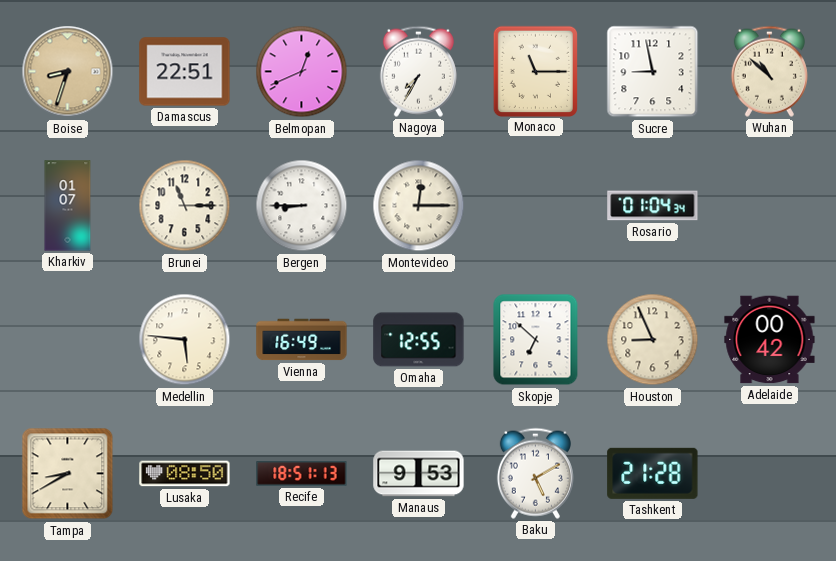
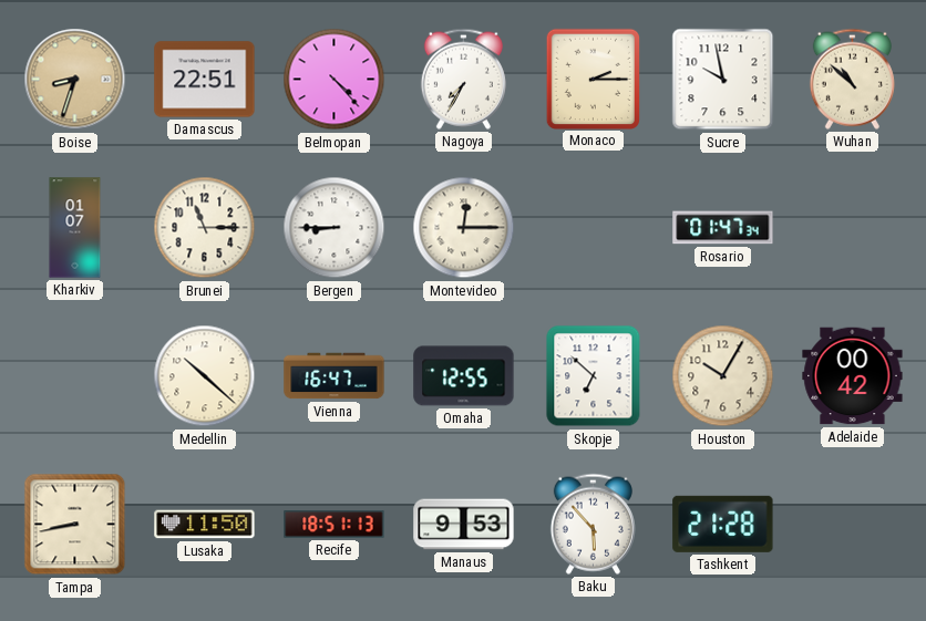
Belmopan: 12:41 -> 4:23 (335, 80)
Monaco: 11:15 -> 2:15 (593, 79)
Sucre: 8:58 -> 9:58 (723, 80)
Rosario: 01:04 -> 01:47 (723, 228)
Medellin: 5:46 -> 10:22 (205, 376)
Vienna: 16:49 -> 16:47 (335, 376)
Houston: 8:56 -> 10:05 (723, 376)
Tampa: 8:40 -> 8:43 (75, 525)
Lusaka: 08:50 -> 11:50 (205, 525)
Baku: 5:10 -> 5:53 (593, 524)
